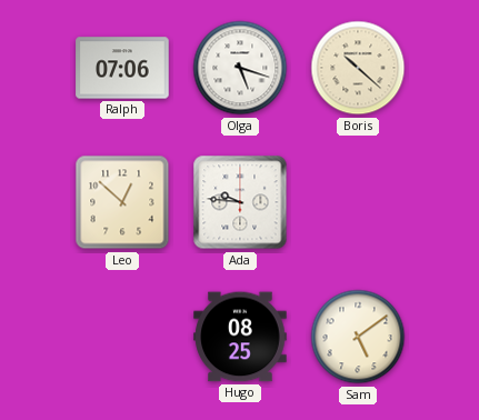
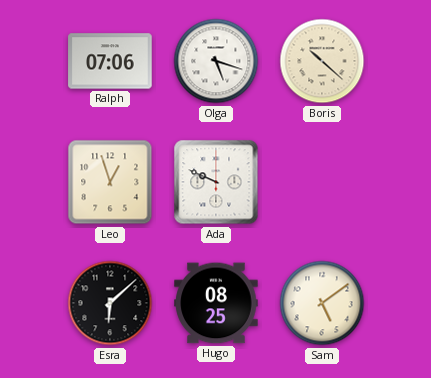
Leo: 12:52 -> 12:57 (110, 182)
Ada: 9:46 -> 9:49 (216, 182)
Esra: none -> 6:08 (110, 303)
